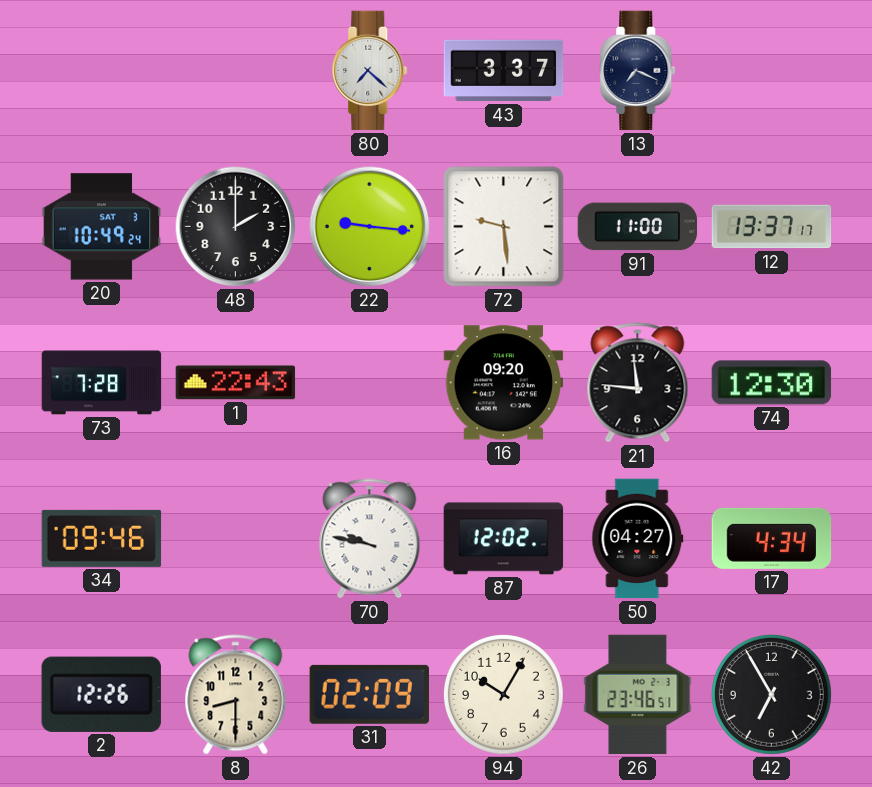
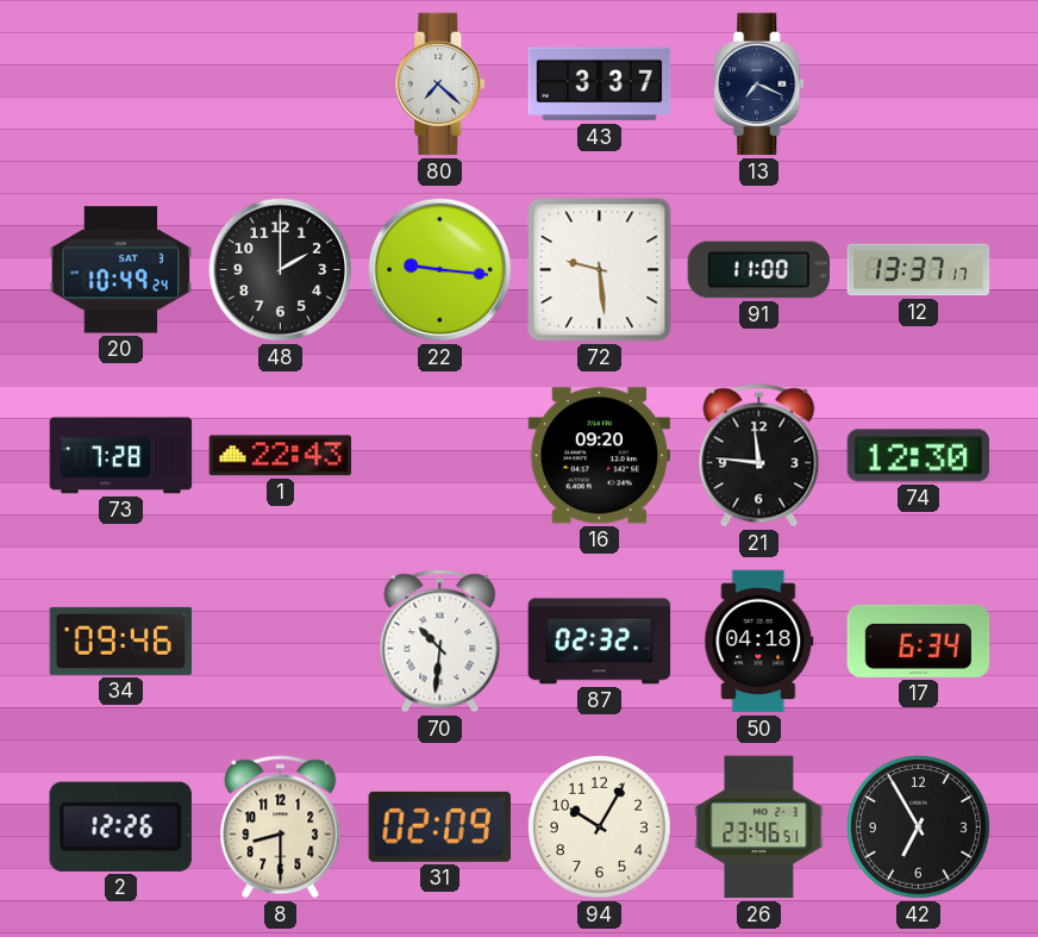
70: 9:47 -> 10:31 (440, 642)
87: 12:02 -> 02:32 (600, 642)
50: 04:27 -> 04:18 (759, 642)
17: 4:34 -> 6:34 (919, 641)
